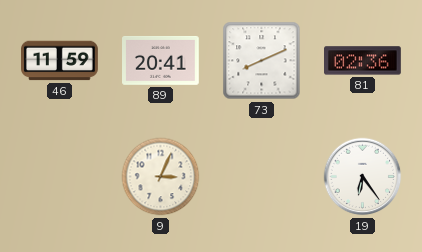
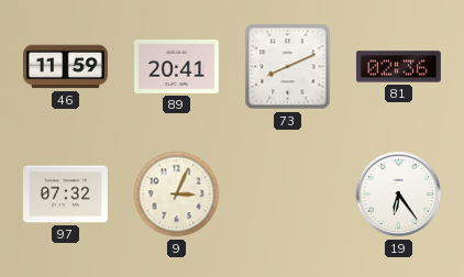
97: none -> 07:32 (66, 195)
